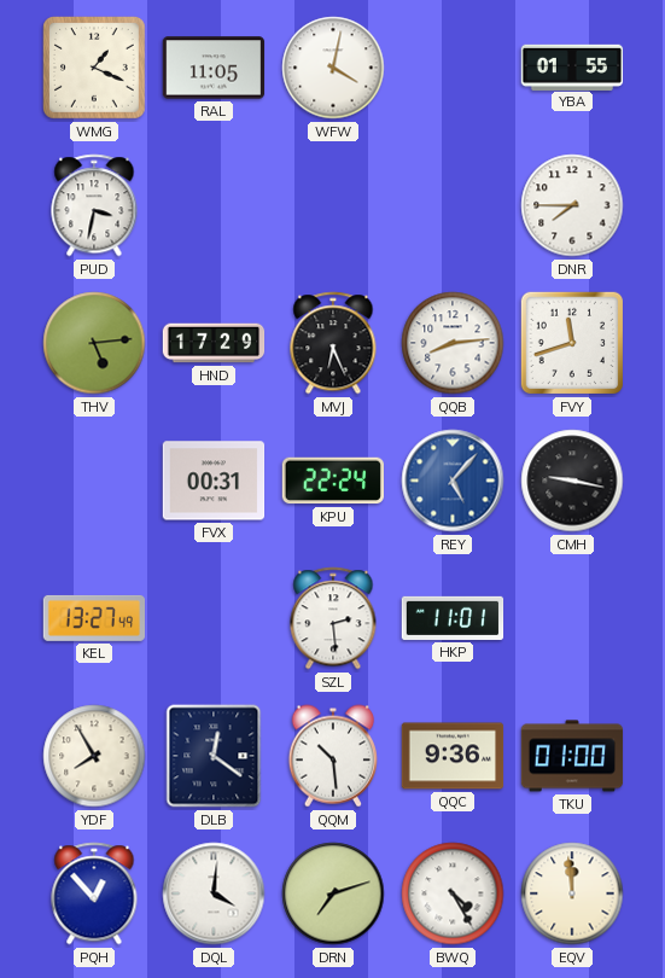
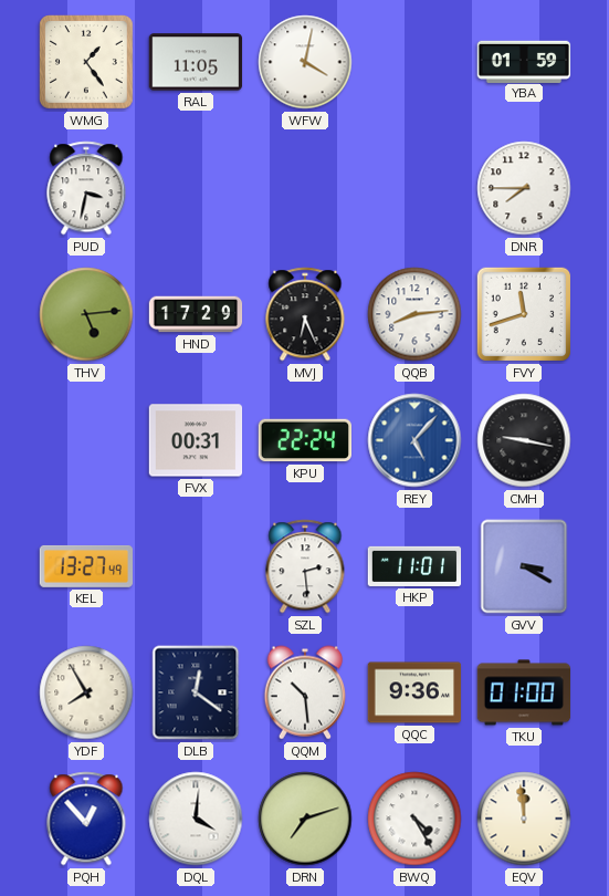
WMG: 1:19 -> 1:24 (87, 63)
YBA: 01:55 -> 01:59 (524, 61)
GVV: none -> 3:20 (524, 566)
